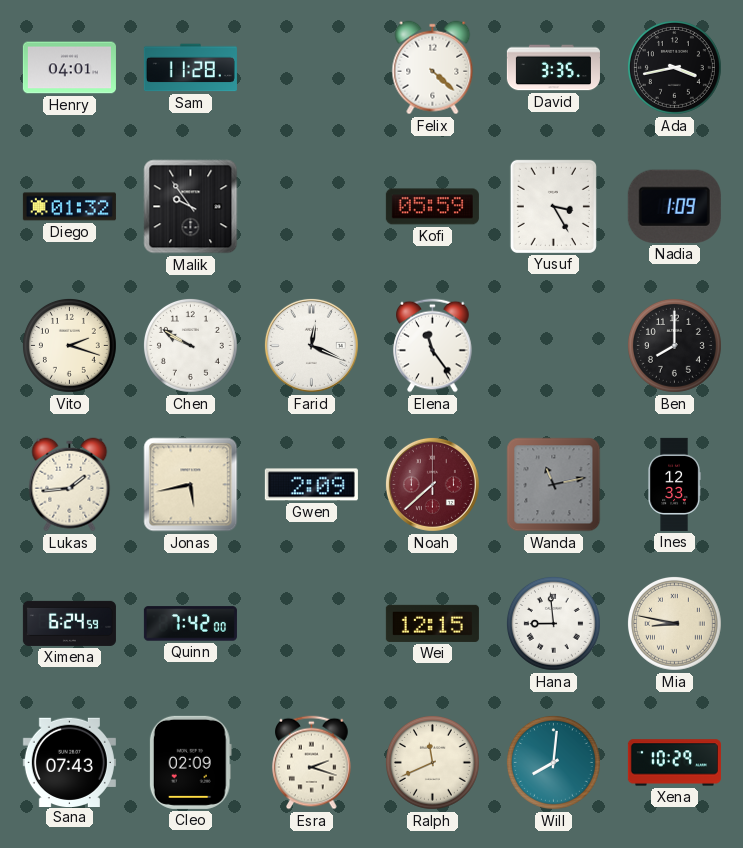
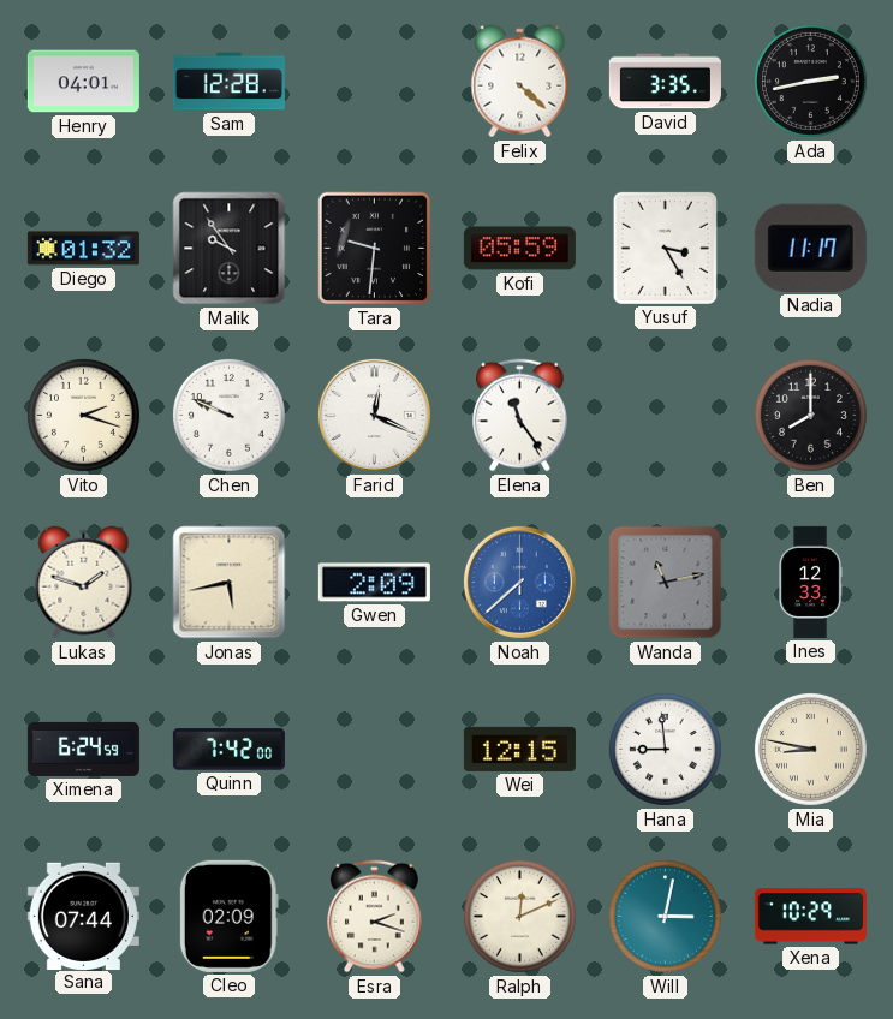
Sam: 11:28 -> 12:28 (228, 82)
Ada: 3:43 -> 2:43 (810, 81)
Tara: none -> 9:31 (375, 249)
Nadia: 1:09 -> 11:17 (810, 248)
Chen: 9:50 -> 9:49 (228, 415)
Lukas: 1:44 -> 1:48 (84, 583)
Noah dial: burgundy -> blue (519, 582)
Sana: 07:43 -> 07:44 (83, 916)
Ralph: 11:41 -> 12:11 (519, 916)
Will: 8:01 -> 3:02 (665, 916)
